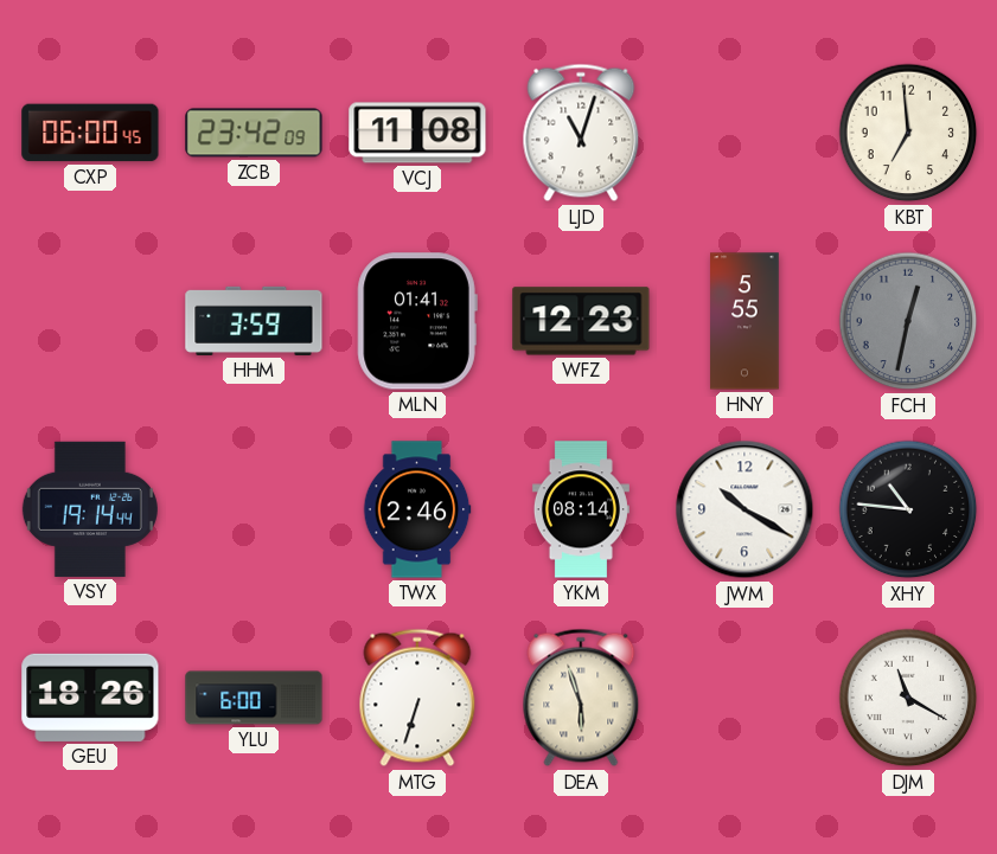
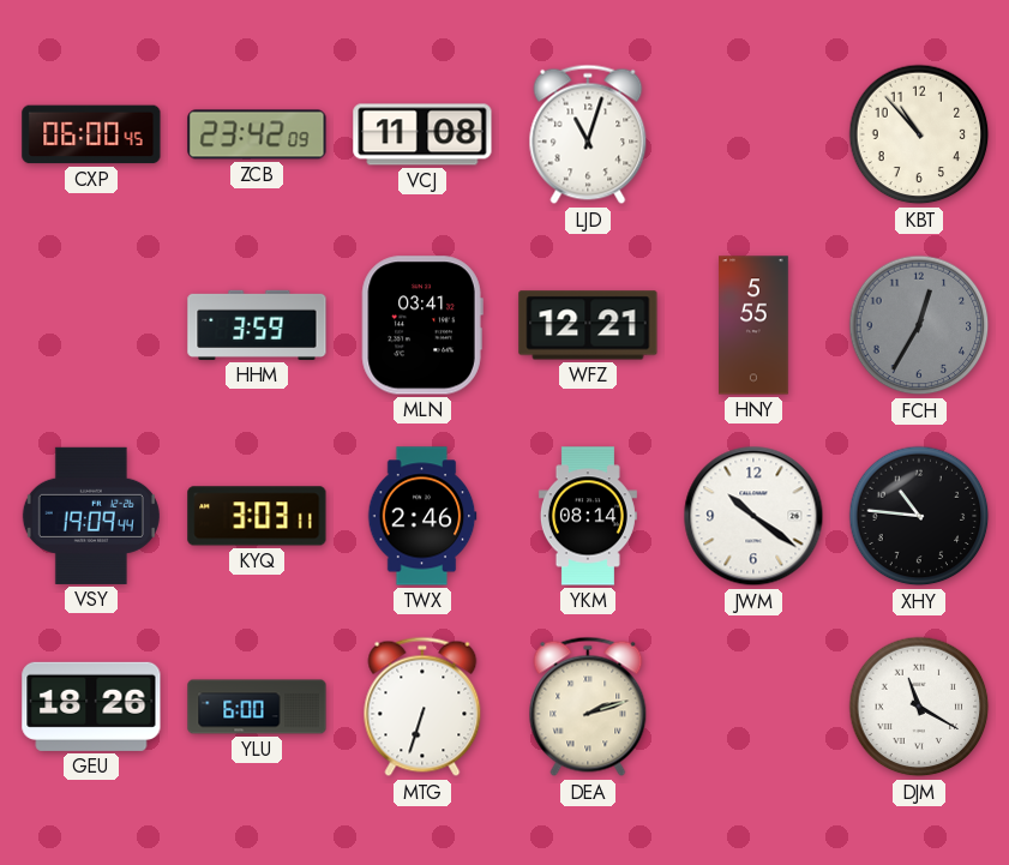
KBT: 6:59 -> 10:53 (919, 134)
MLN: 01:41 -> 03:41 (422, 325)
WFZ: 12:23 -> 12:21 (588, 325)
FCH: 12:32 -> 12:35 (919, 325)
VSY: 19:14 -> 19:09 (91, 516)
KYQ: none -> 3:03 (257, 516)
JWM: 10:20 -> 10:21 (753, 516)
DEA: 5:57 -> 2:12 (588, 707)
